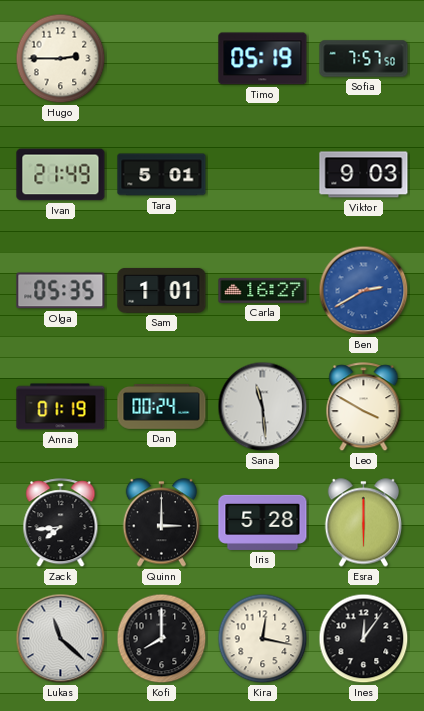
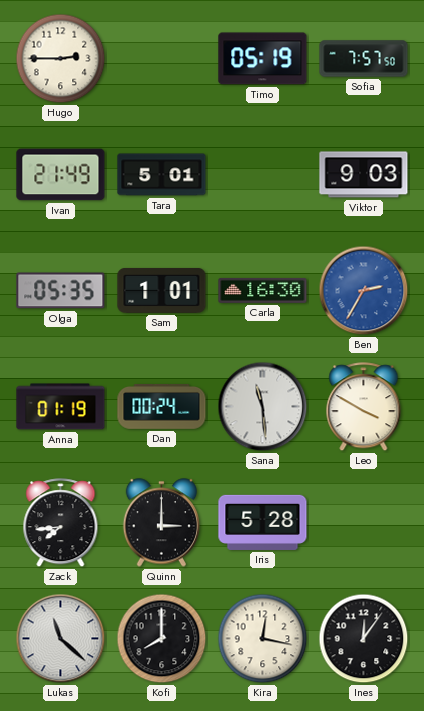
Carla: 16:27 -> 16:30 (263, 290)
Ben: 2:40 -> 2:35 (364, 291)
Esra: 6:00 -> none (363, 523)
